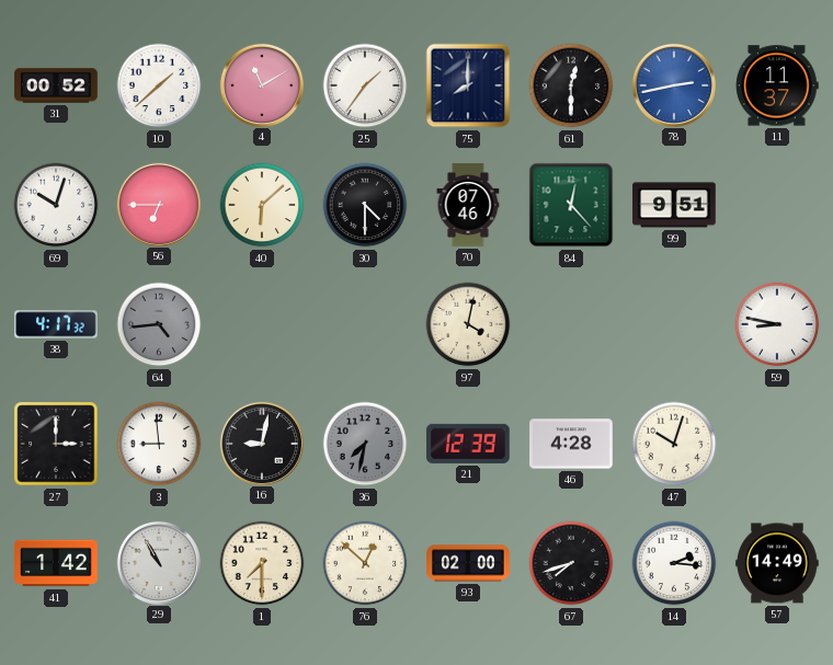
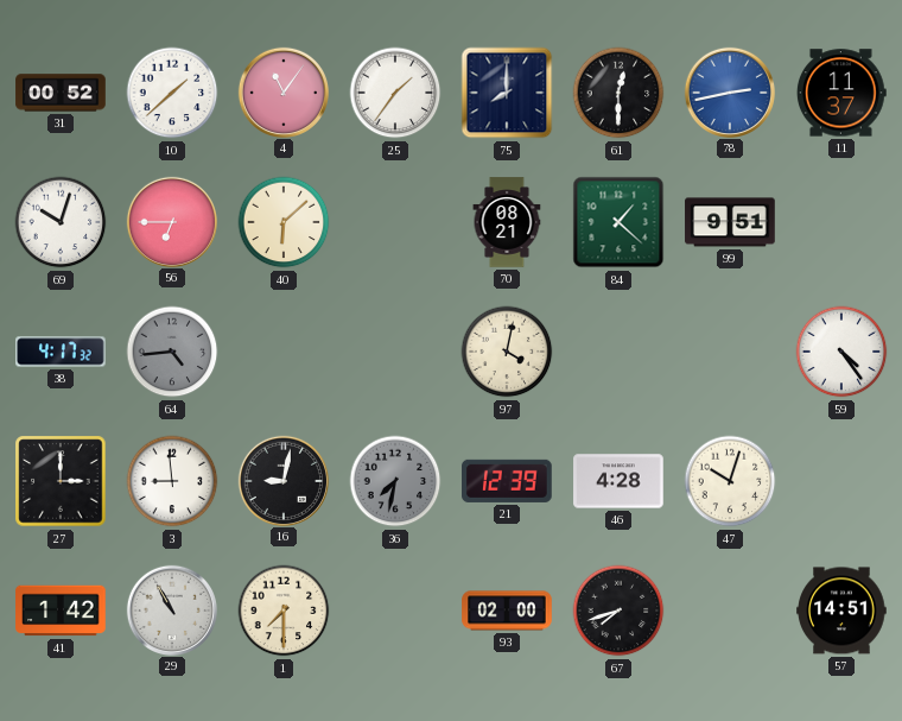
4: 11:10 -> 11:06 (282, 91)
30: 4:30 -> none (365, 205)
70: 07:46 -> 08:21 (507, 222)
84: 12:23 -> 1:22 (618, 222)
59: 8:47 -> 4:24 (841, 352)
76: 12:52 -> none (365, 563)
14: 2:16 -> none (674, 563)
57: 14:49 -> 14:51 (841, 611)
